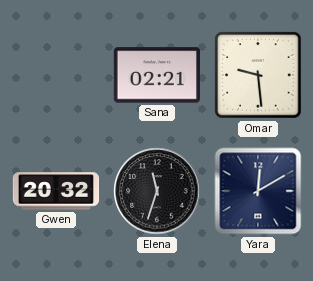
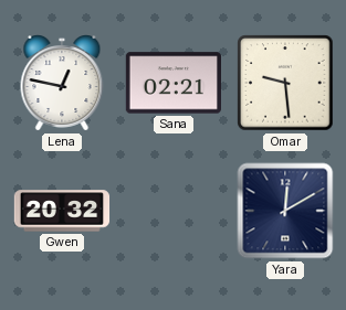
Lena: none -> 12:47 (62, 83)
Elena: 11:33 -> none (157, 191)
